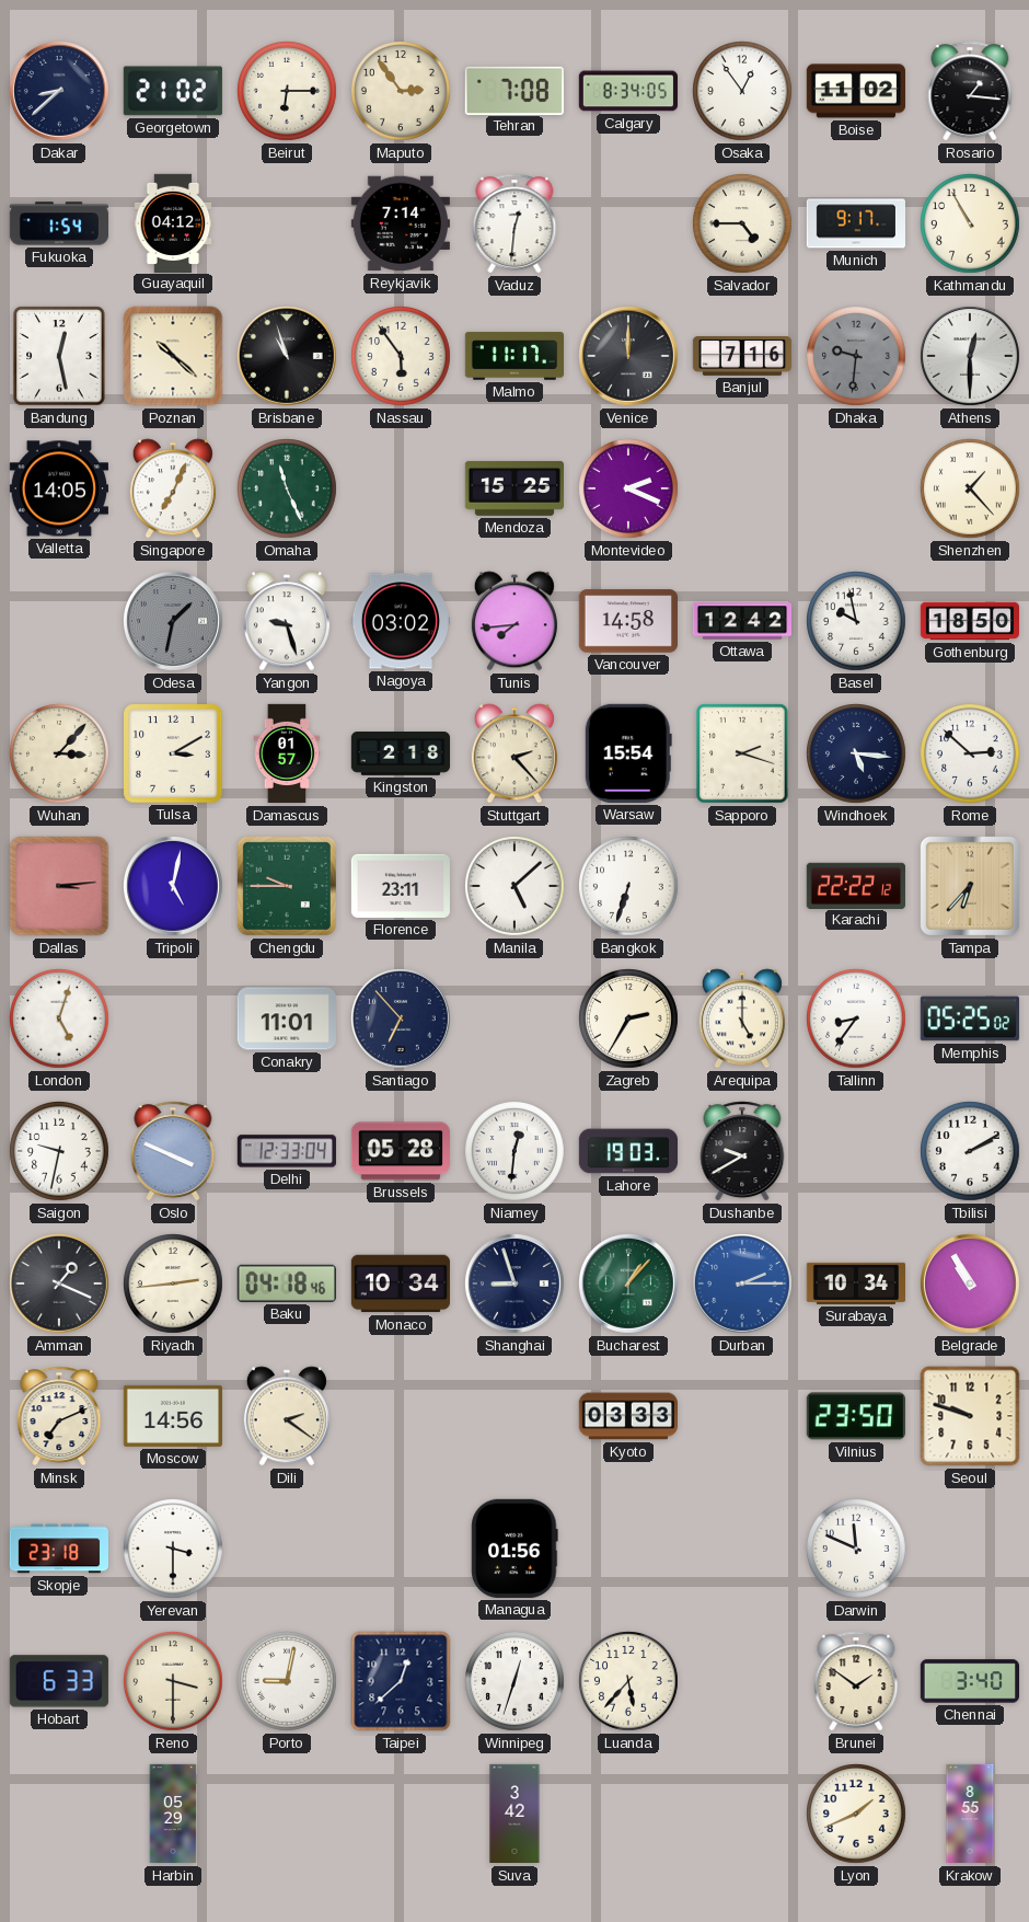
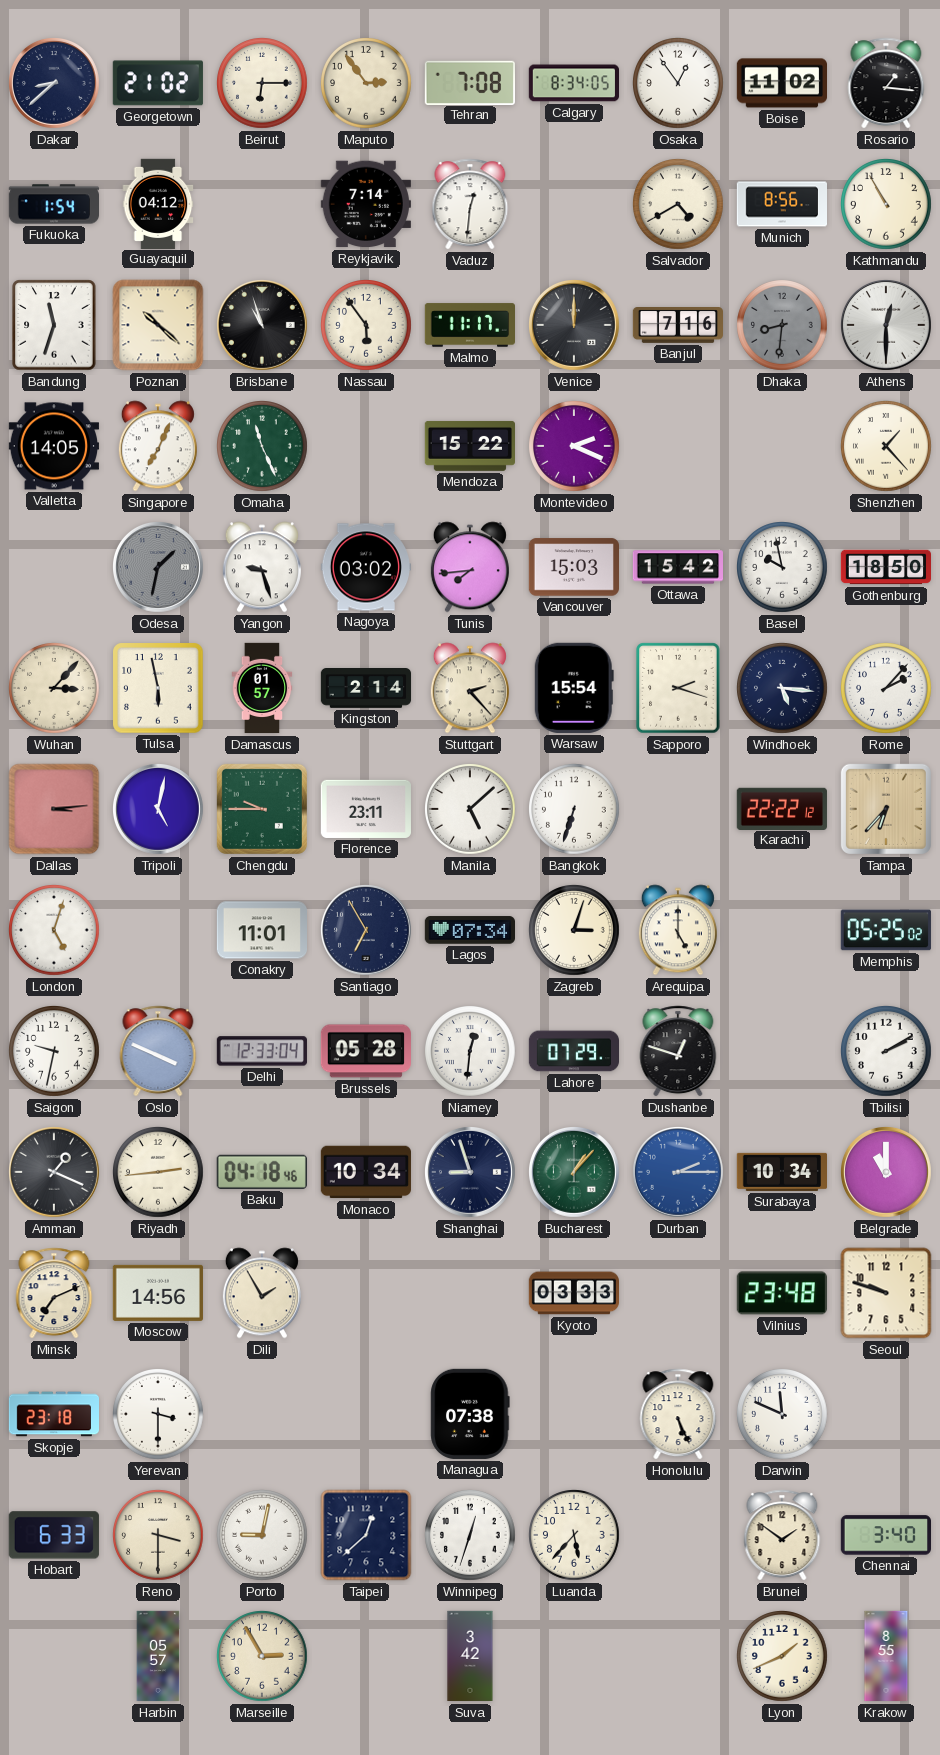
Salvador: 4:45 -> 4:40 (679, 205)
Munich: 9:17 -> 8:56 (781, 204)
Bandung: 12:28 -> 11:33 (54, 325)
Dhaka: 9:31 -> 8:31 (783, 326)
Mendoza: 15:25 -> 15:22 (469, 446)
Vancouver: 14:58 -> 15:03 (573, 567)
Ottawa: 12:42 -> 15:42 (677, 567)
Tulsa: 3:10 -> 5:58 (158, 688)
Kingston: 2:18 -> 2:14 (366, 689)
Rome: 2:52 -> 2:07 (887, 689)
Santiago: 6:53 -> 6:55 (367, 931)
Lagos: none -> 07:34 (469, 930)
Zagreb: 2:35 -> 3:03 (575, 931)
Tallinn: 8:36 -> none (857, 1020)
Lahore: 19:03 -> 07:29 (573, 1051)
Dushanbe: 9:40 -> 12:48 (678, 1051)
Belgrade: 10:55 -> 11:00 (887, 1173)
Dili: 2:21 -> 1:55 (262, 1293)
Vilnius: 23:50 -> 23:48 (782, 1293)
Managua: 01:56 -> 07:38 (470, 1414)
Honolulu: none -> 5:26 (678, 1414)
Harbin: 05:29 -> 05:57 (158, 1656)
Marseille: none -> 2:55 (263, 1657)
